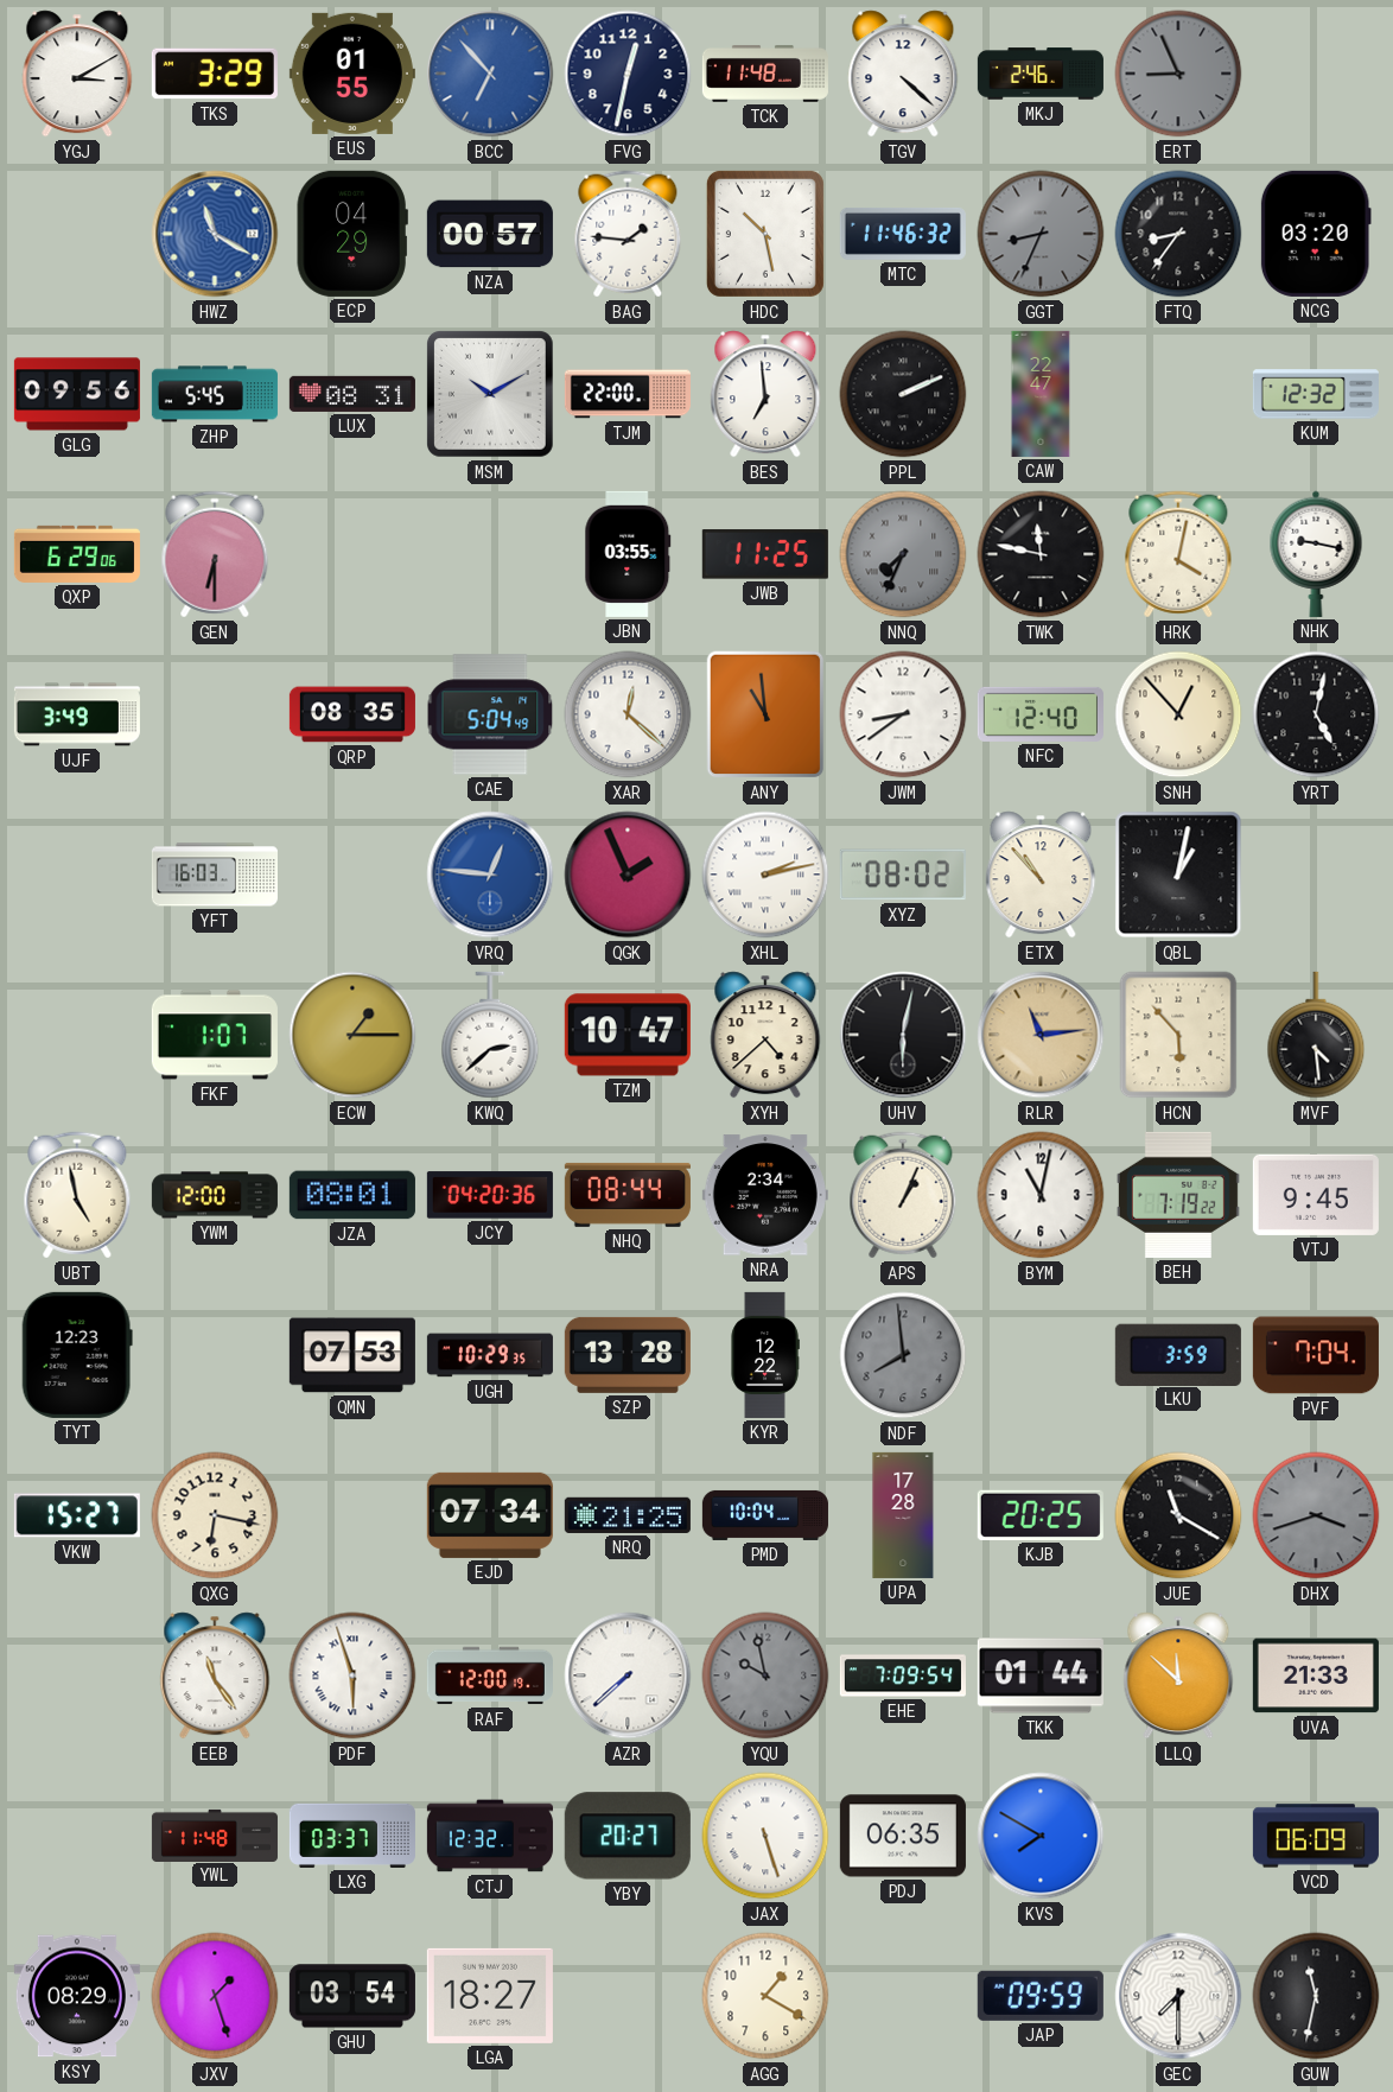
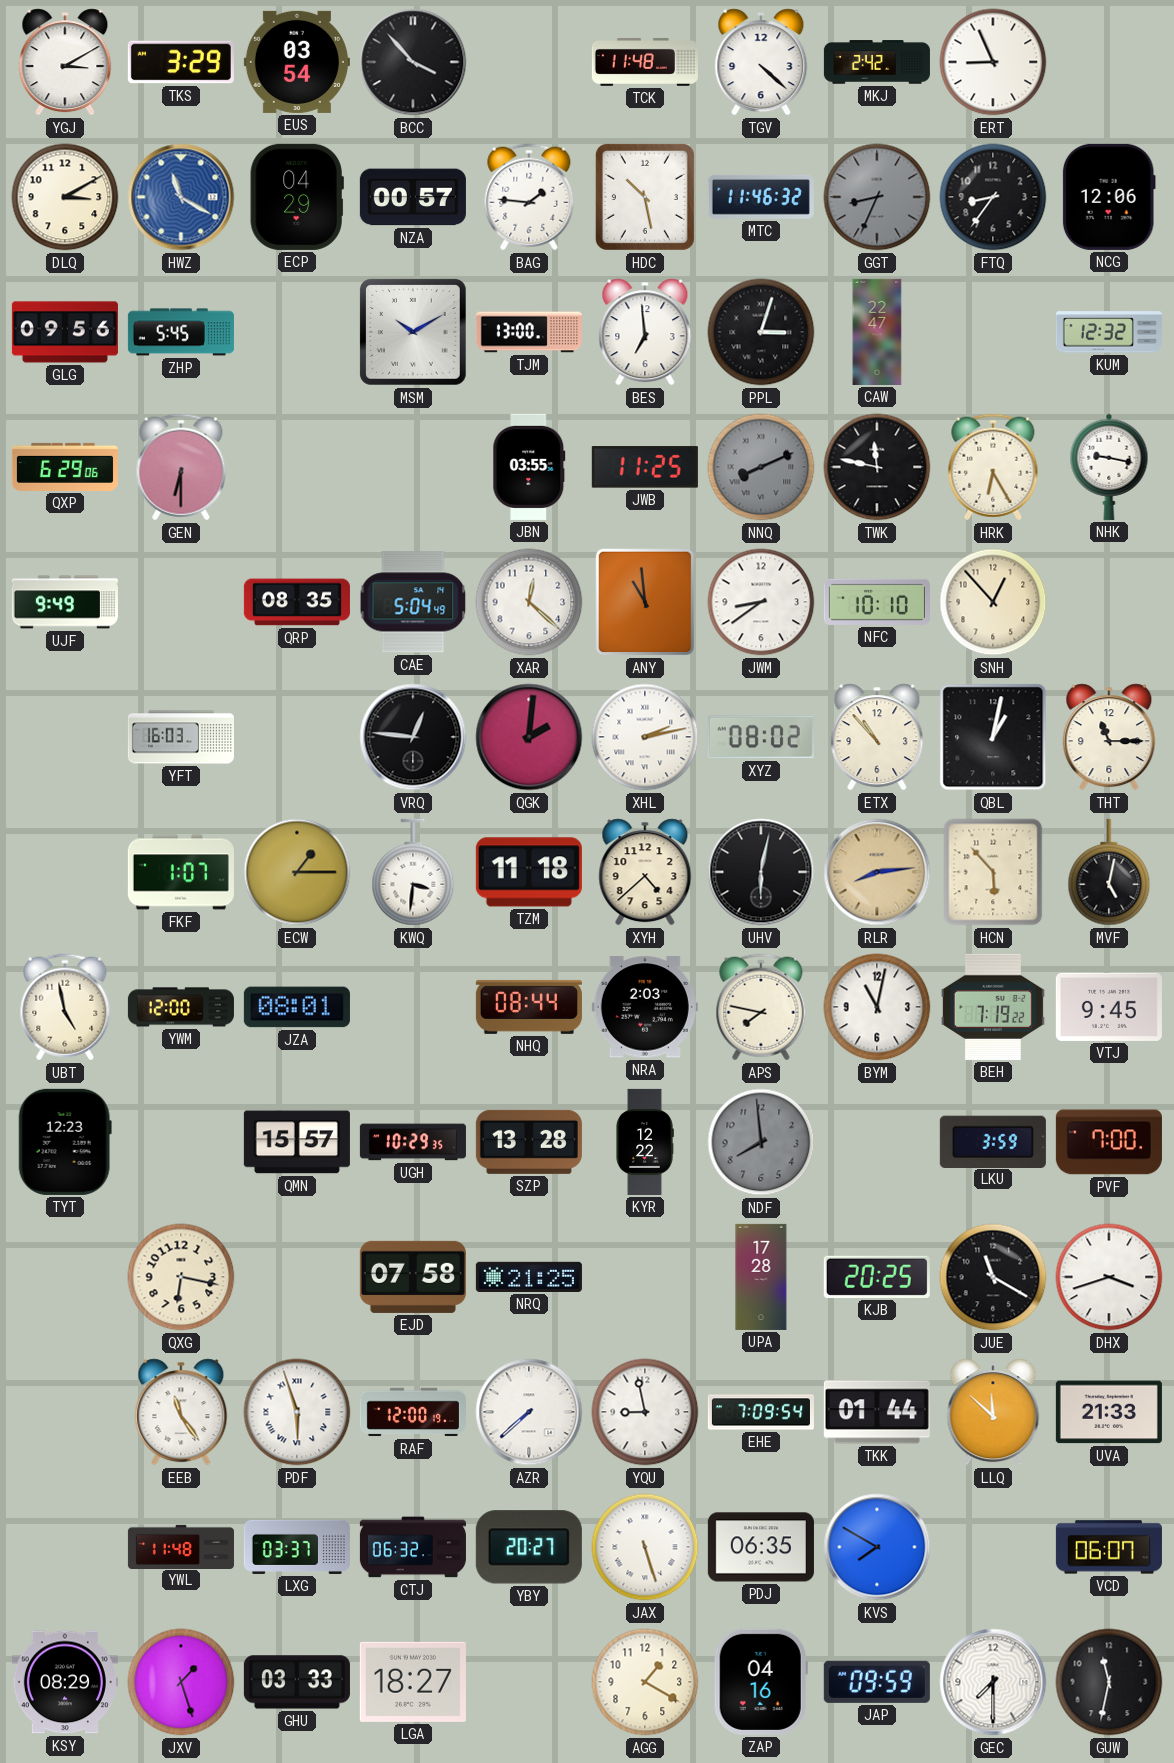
EUS: 01:55 -> 03:54 (297, 62)
BCC: 6:53 -> 3:53 (413, 62)
BCC dial: blue -> black (413, 62)
FVG: 12:32 -> none (628, 74)
MKJ: 2:46 -> 2:42 (877, 62)
ERT dial: grey -> white (993, 62)
DLQ: none -> 3:10 (65, 197)
NCG: 03:20 -> 12:06 (1109, 197)
LUX: 08:31 -> none (352, 394)
TJM: 22:00 -> 13:00 (529, 332)
PPL: 2:11 -> 3:03 (761, 332)
NNQ: 7:34 -> 8:11 (761, 467)
HRK: 4:02 -> 6:25 (993, 467)
UJF: 3:49 -> 9:49 (65, 602)
NFC: 12:40 -> 10:10 (877, 602)
YRT: 5:02 -> none (1316, 714)
VRQ dial: blue -> black (413, 737)
QGK: 1:56 -> 2:01 (529, 737)
THT: none -> 11:15 (1109, 737)
KWQ: 2:38 -> 3:31 (413, 872)
TZM: 10:47 -> 11:18 (529, 872)
RLR: 11:14 -> 8:14 (877, 872)
MVF: 4:29 -> 5:02 (1109, 872)
JCY: 04:20 -> none (490, 1195)
NRA: 2:34 -> 2:03 (645, 1007)
APS: 1:04 -> 7:47 (761, 1007)
QMN: 07:53 -> 15:57 (297, 1142)
PVF: 7:04 -> 7:00 (1109, 1142)
VKW: 15:27 -> none (77, 1515)
EJD: 07:34 -> 07:58 (413, 1277)
PMD: 10:04 -> none (765, 1515)
DHX dial: grey -> white (1109, 1277)
YQU: 9:58 -> 8:58 (645, 1412)
YQU dial: grey -> white (645, 1412)
CTJ: 12:32 -> 06:32 (413, 1547)
VCD: 06:09 -> 06:07 (1109, 1547)
GHU: 03:54 -> 03:33 (297, 1682)
ZAP: none -> 04:16 (761, 1682)
